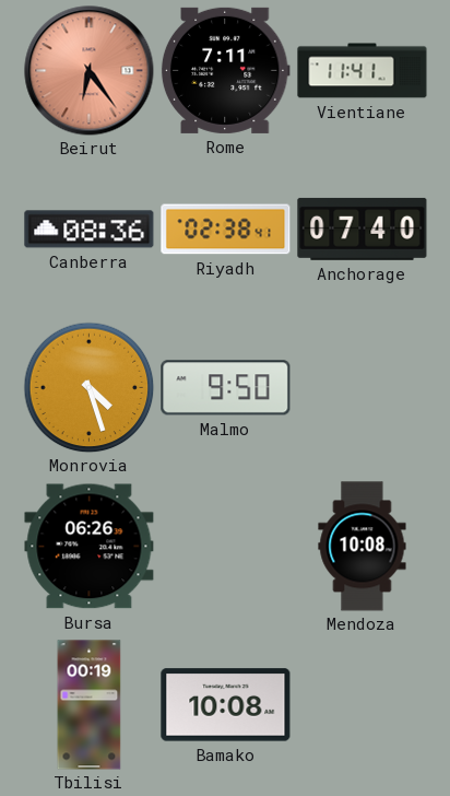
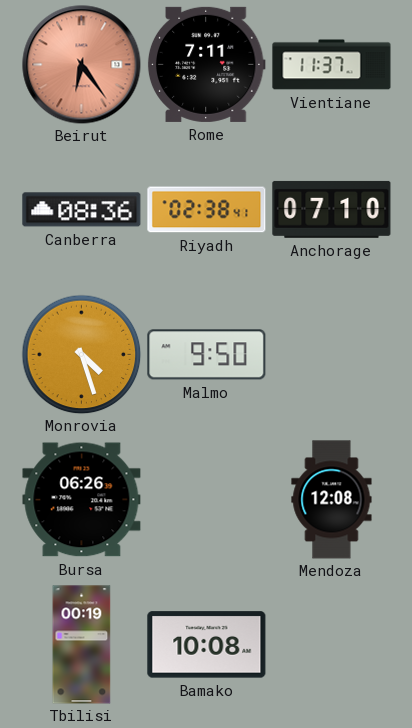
Vientiane: 11:41 -> 11:37 (332, 65)
Anchorage: 07:40 -> 07:10 (332, 209)
Mendoza: 10:08 -> 12:08 (332, 500)
